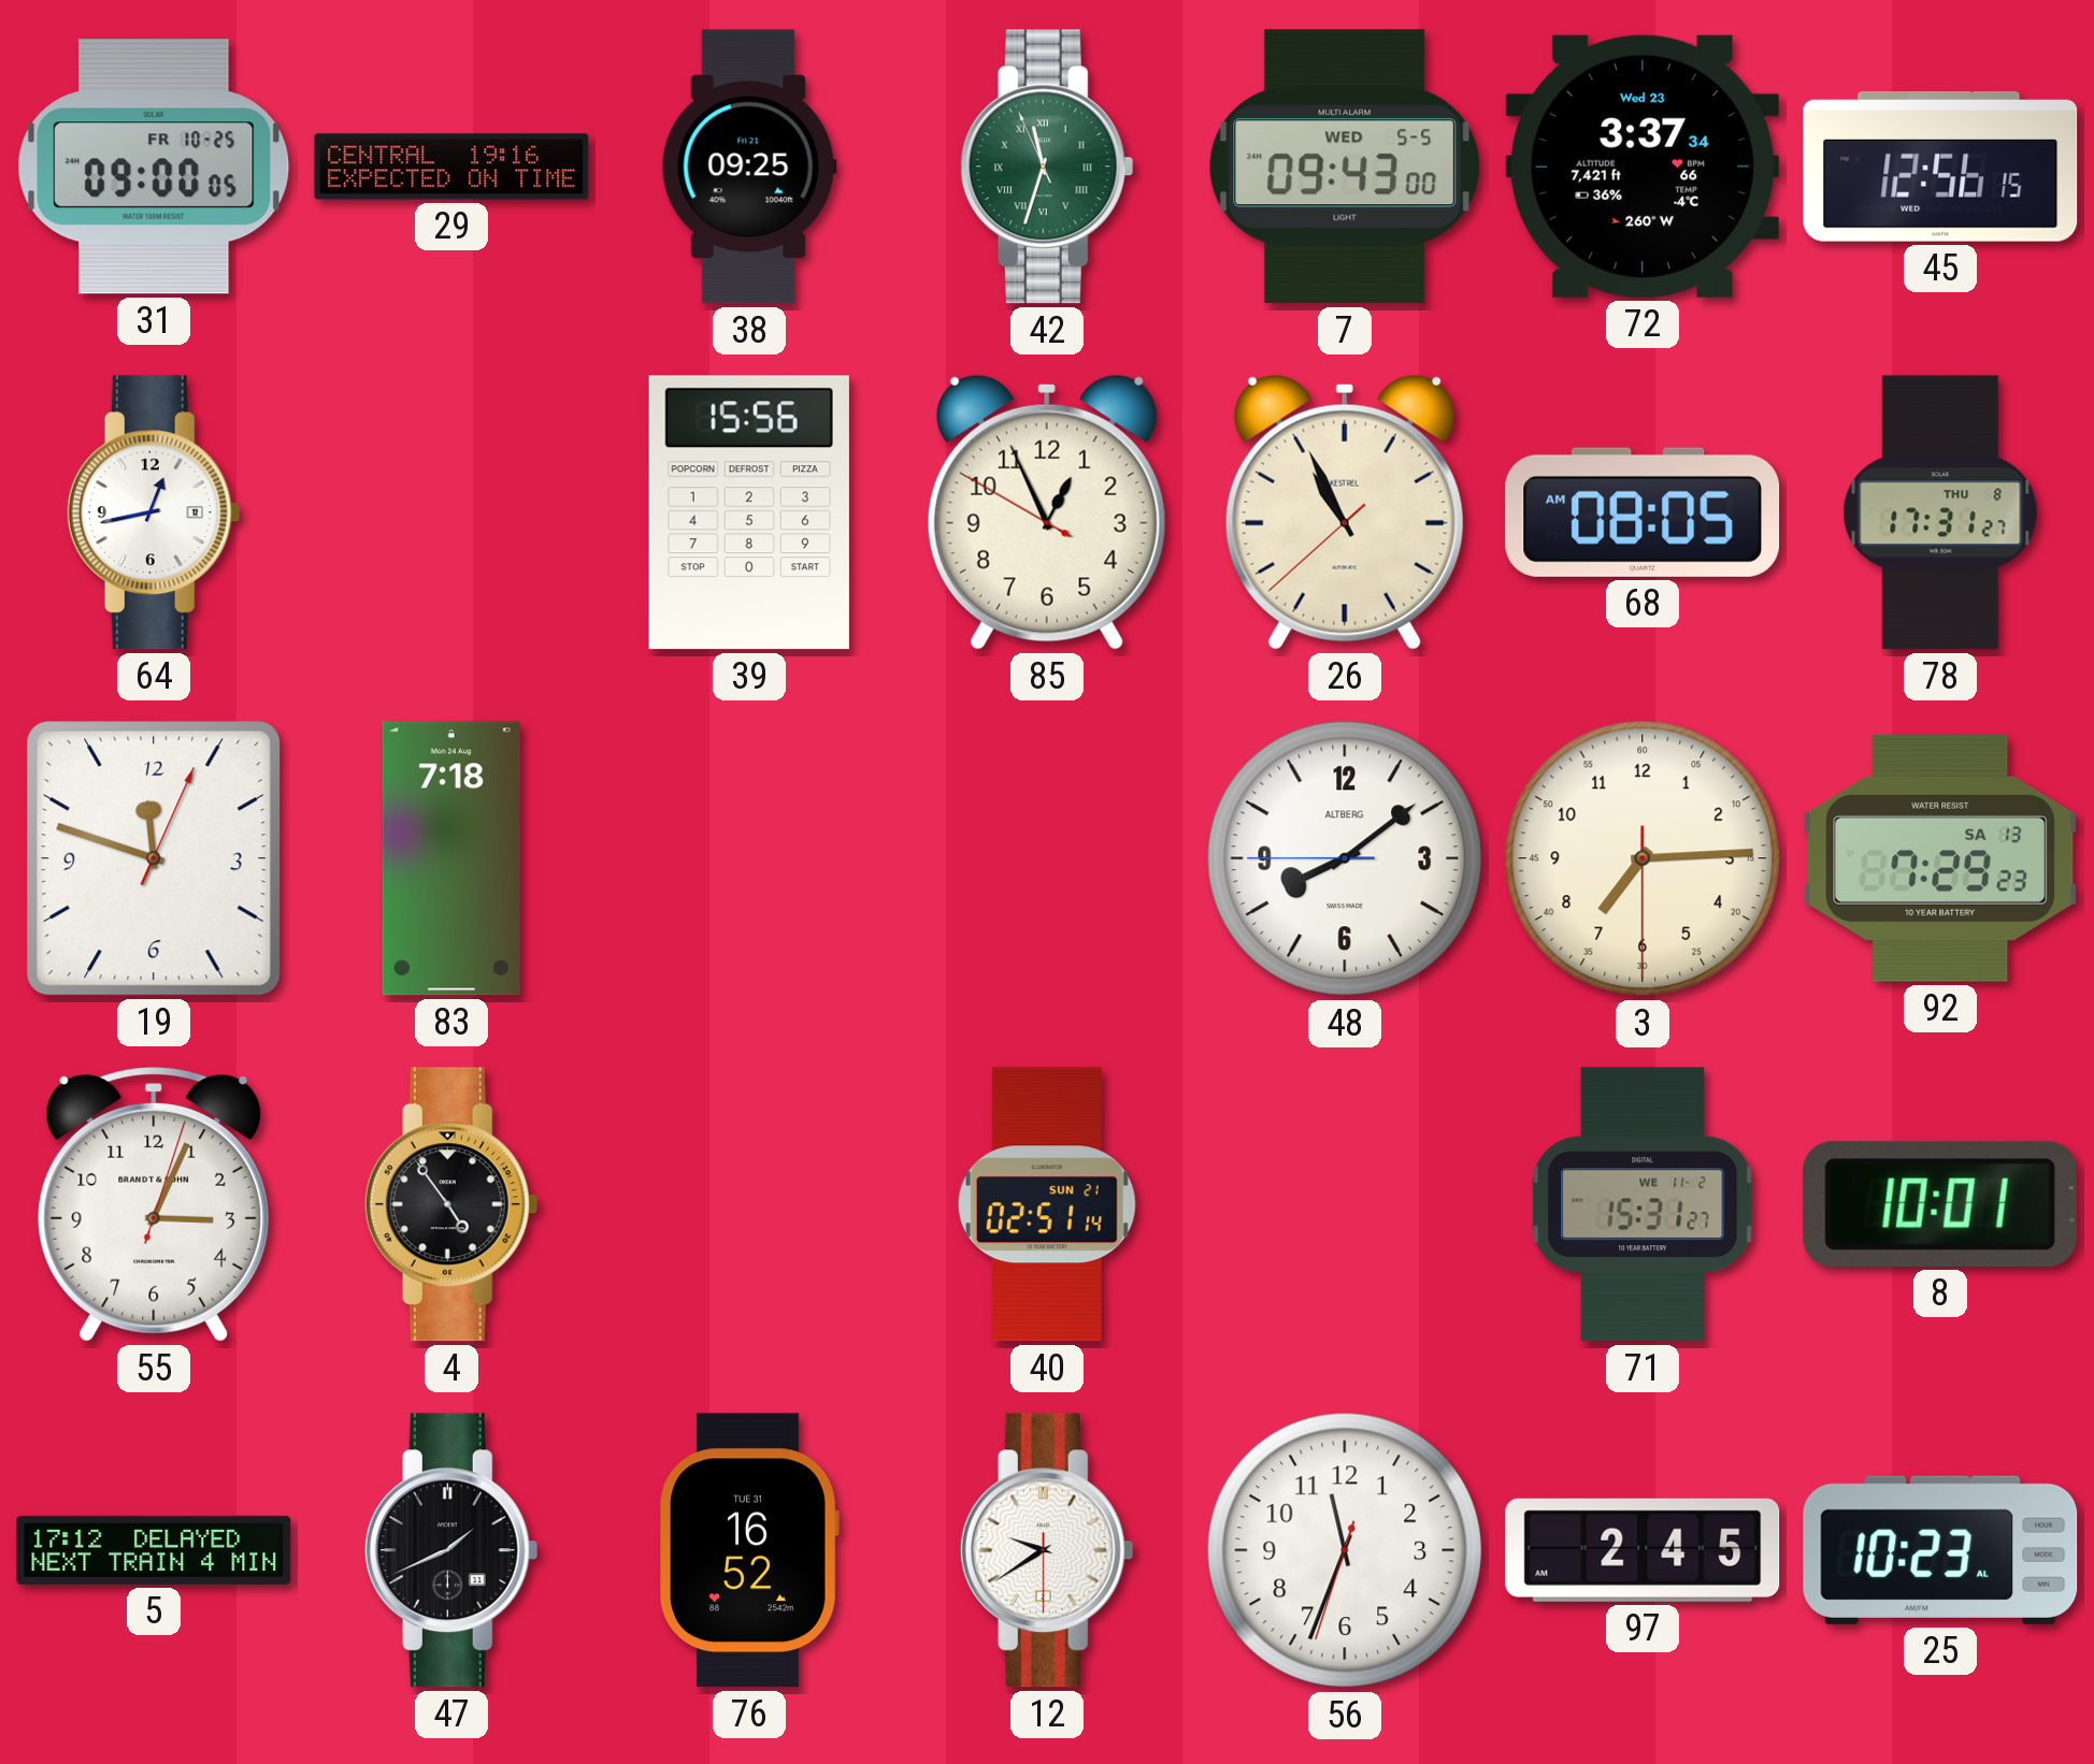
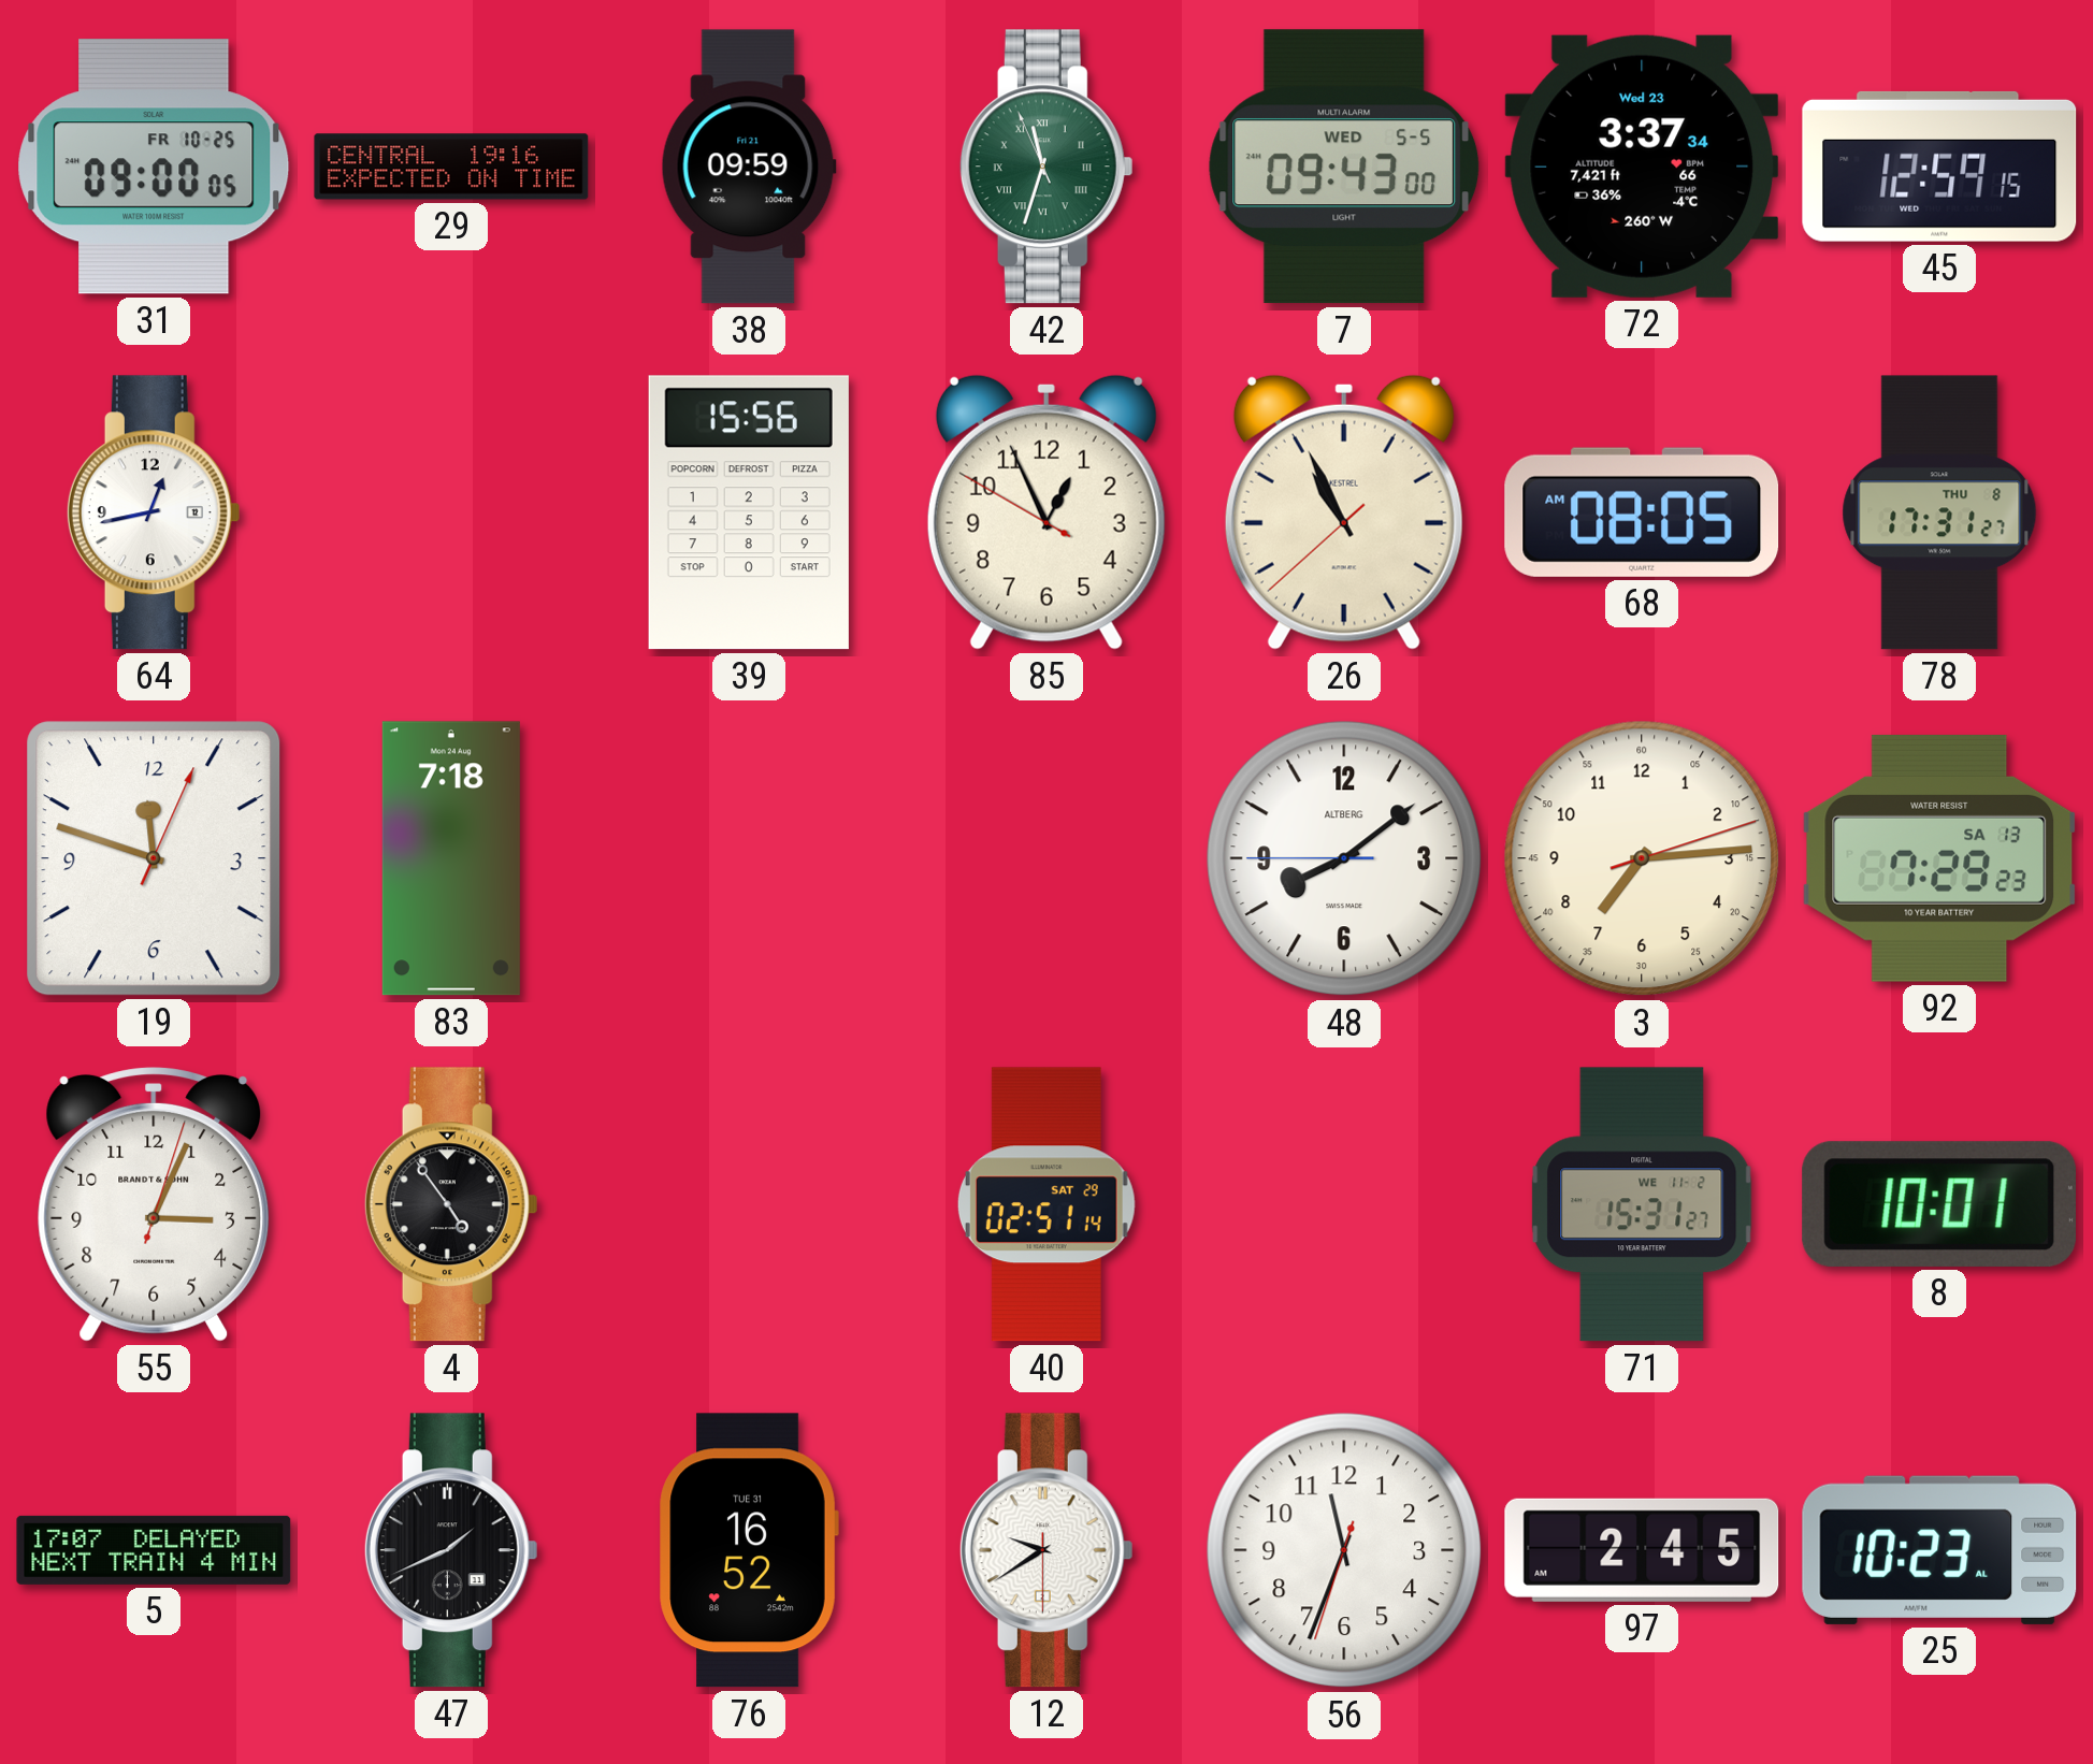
38: 09:25 -> 09:59 (749, 167)
45: 12:56 -> 12:59 (1939, 167)
3: 7:14:30 -> 7:14:12 (1642, 858)
40 date: SUN 21 -> SAT 29 (1046, 1204)
5: 17:12 -> 17:07 (154, 1550)
